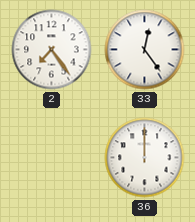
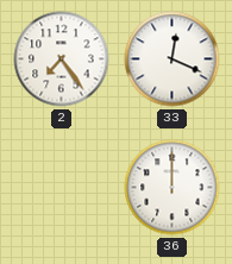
33: 12:24 -> 12:19 (173, 59)
